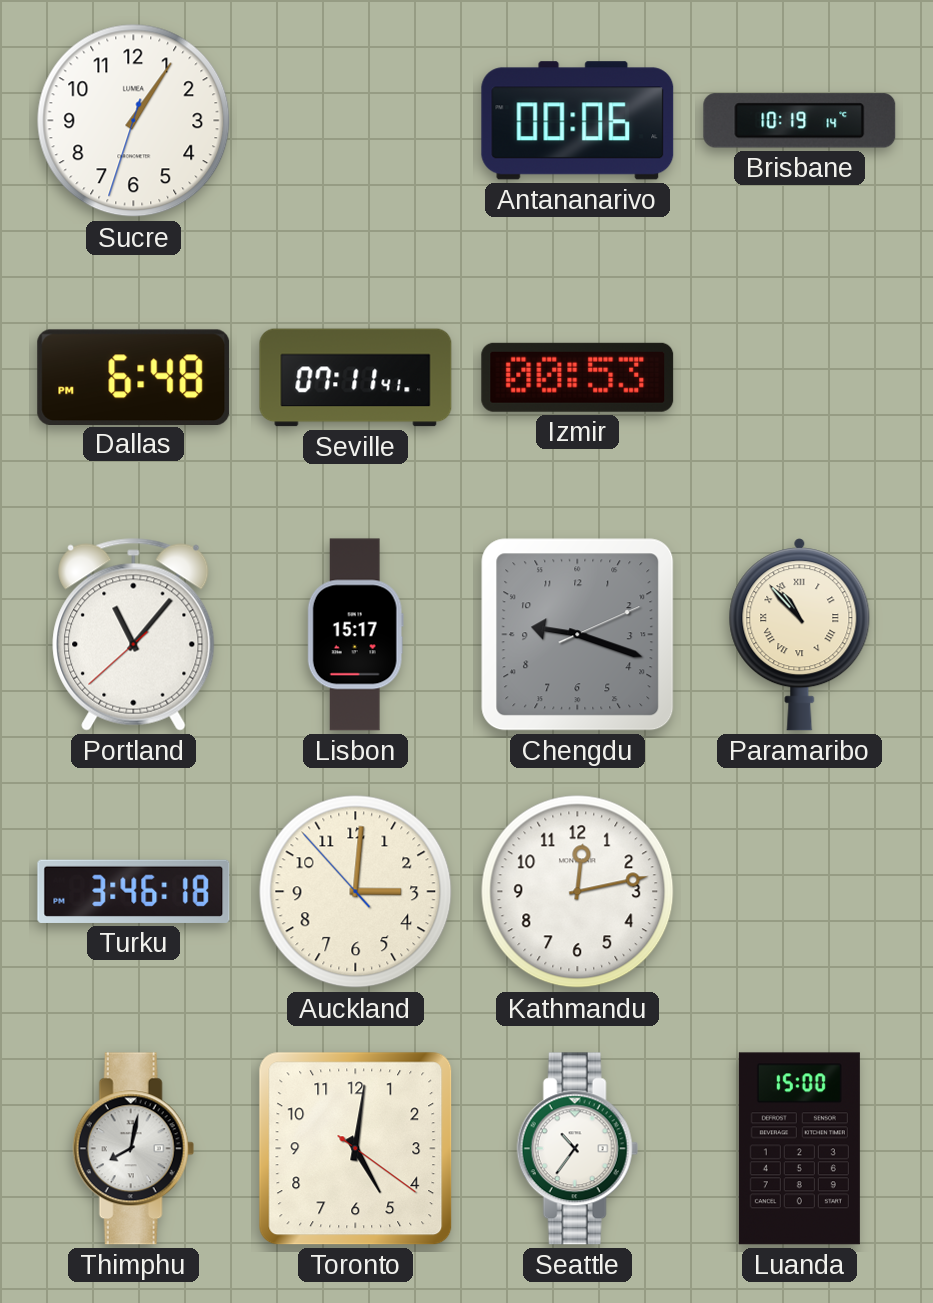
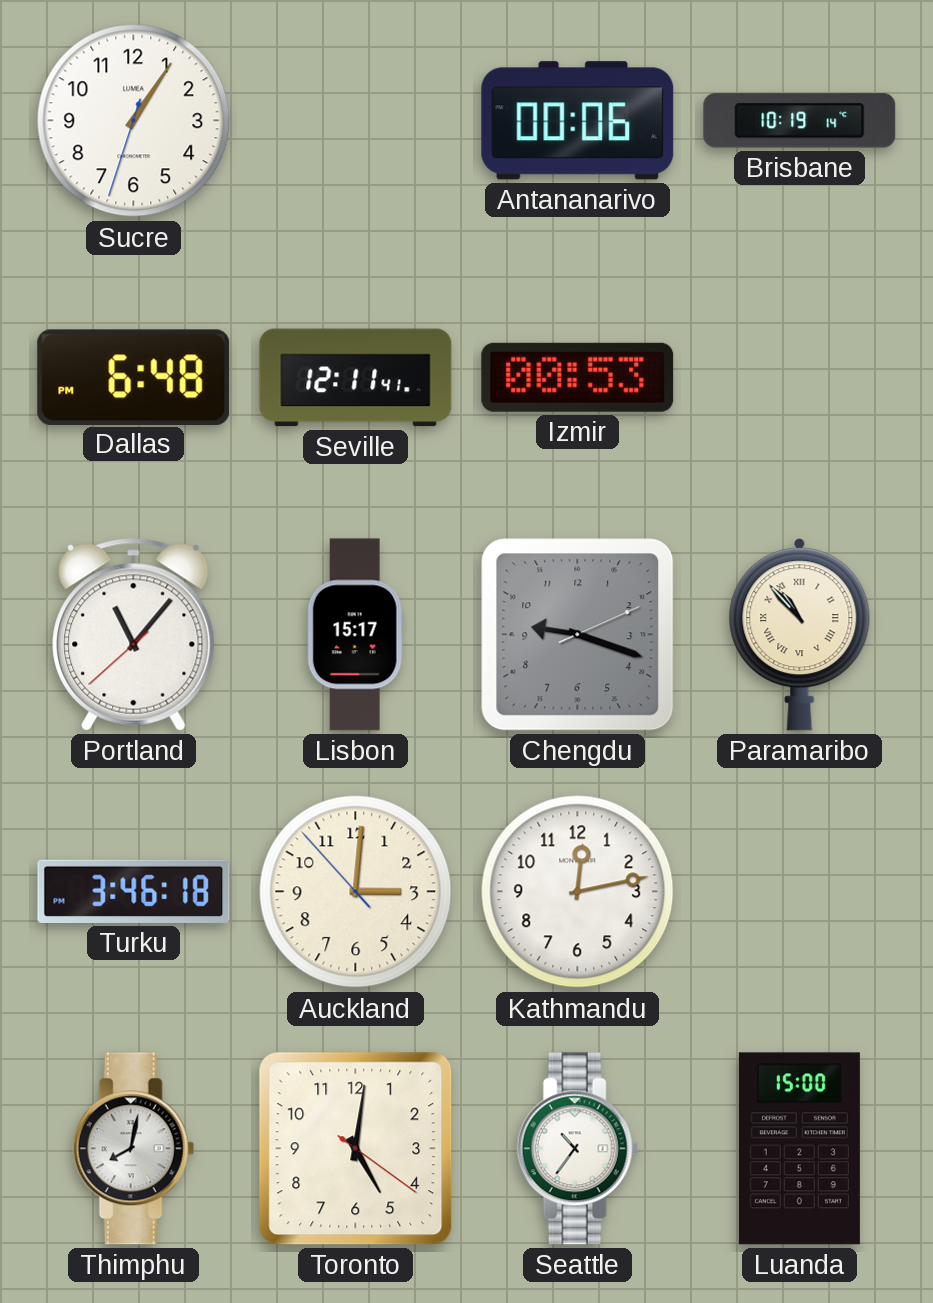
Seville: 07:11 -> 12:11 (356, 378)
